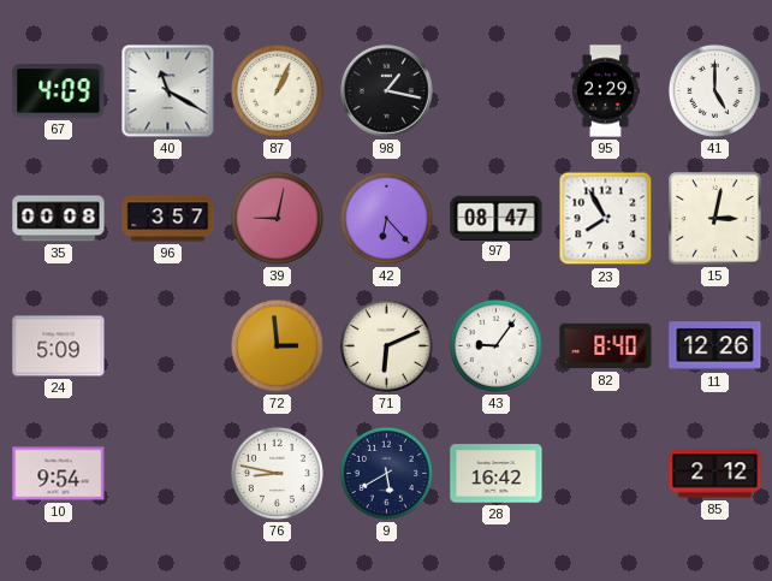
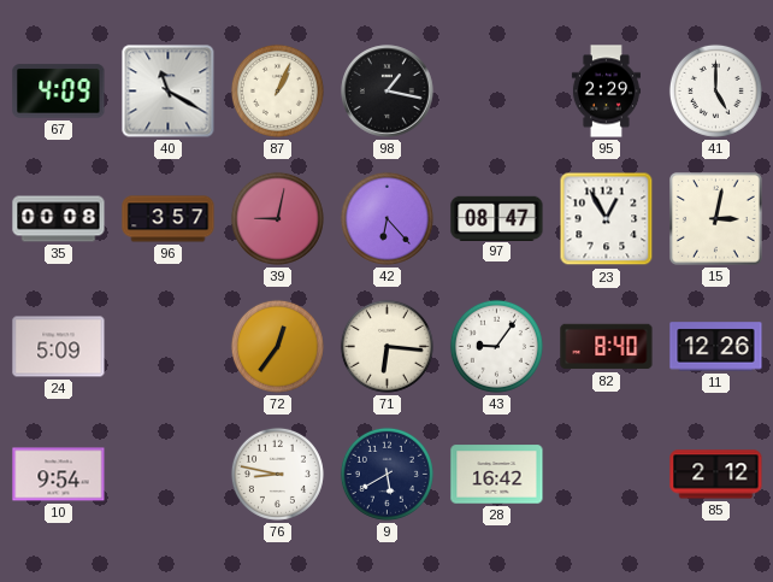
23: 7:55 -> 12:55 (607, 219)
72: 2:59 -> 12:36 (277, 346)
71: 6:11 -> 6:16 (386, 346)
